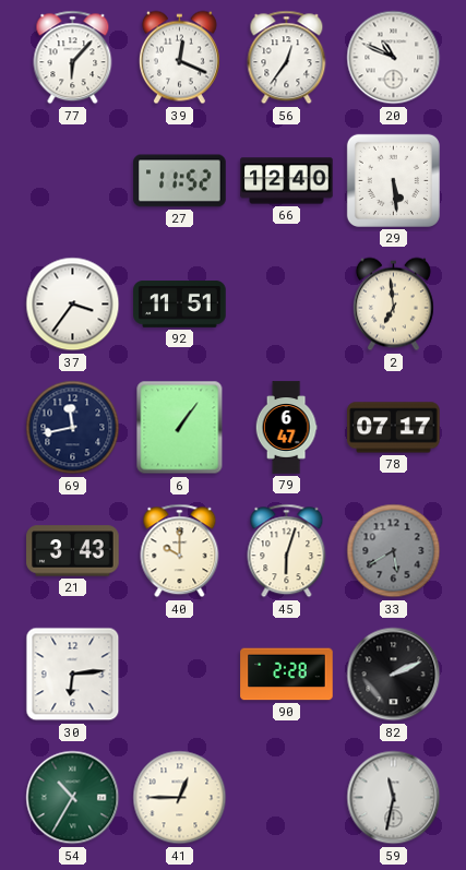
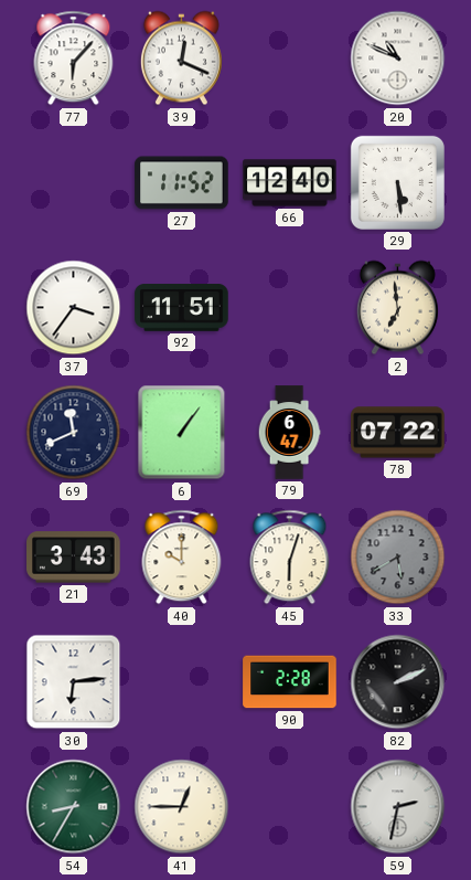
56: 12:36 -> none (287, 58)
69: 11:43 -> 11:41 (74, 433)
78: 07:17 -> 07:22 (398, 433)
54: 10:35 -> 8:35 (74, 807)
59: 11:32 -> 2:32 (398, 807)
